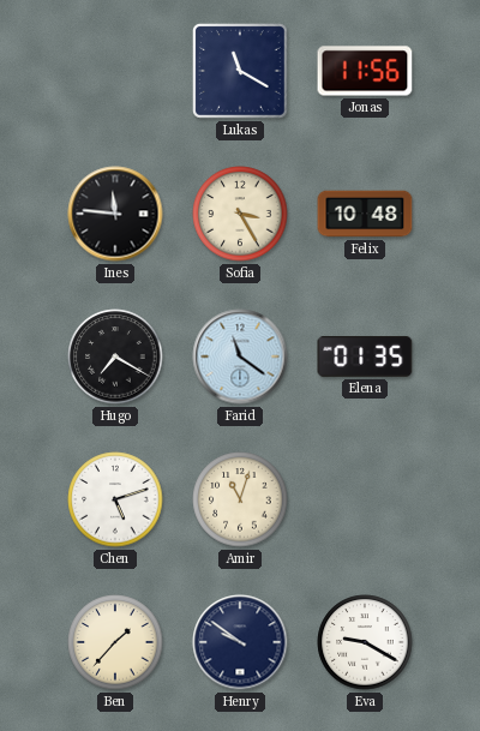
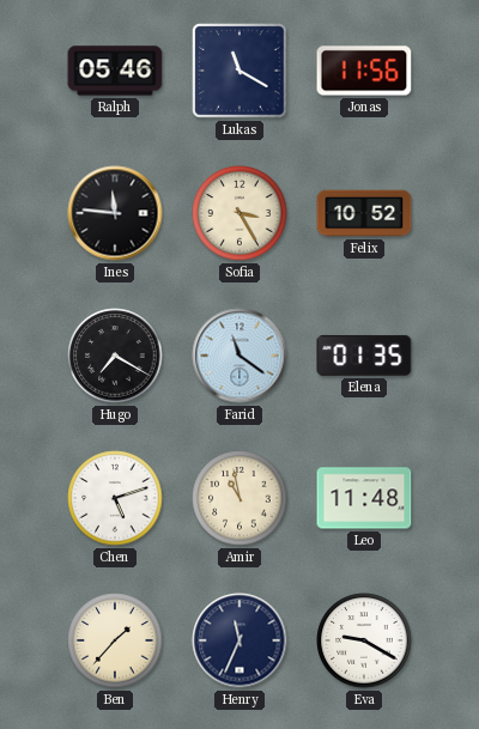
Ralph: none -> 05:46 (115, 71)
Felix: 10:48 -> 10:52 (364, 213)
Amir: 11:03 -> 10:58 (239, 498)
Leo: none -> 11:48 (364, 498)
Henry: 9:51 -> 11:34 (239, 640)
